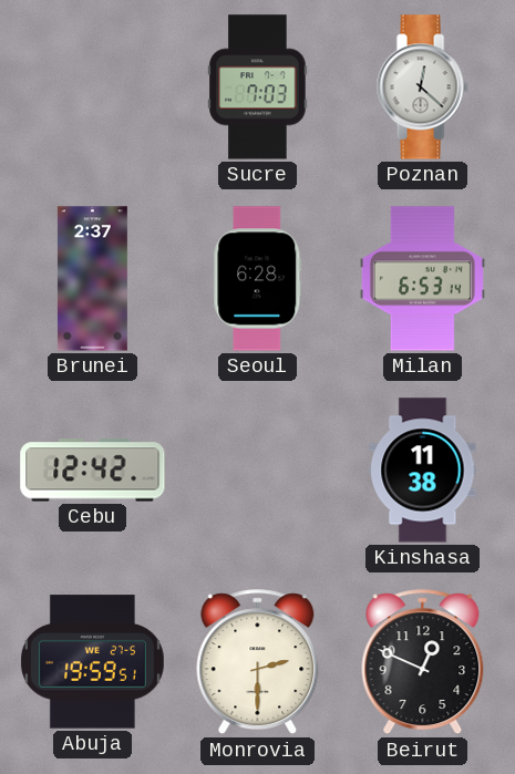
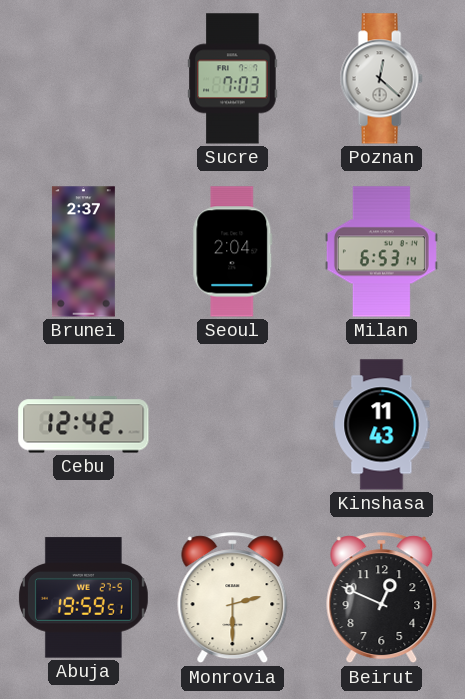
Seoul: 6:28 -> 2:04 (233, 252)
Kinshasa: 11:38 -> 11:43 (382, 425)
